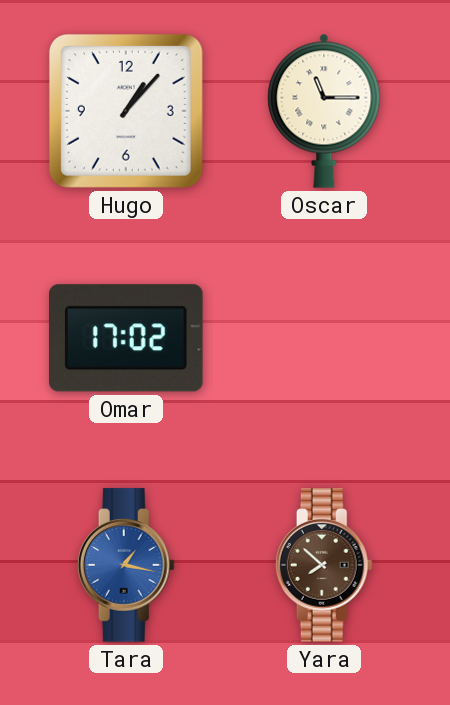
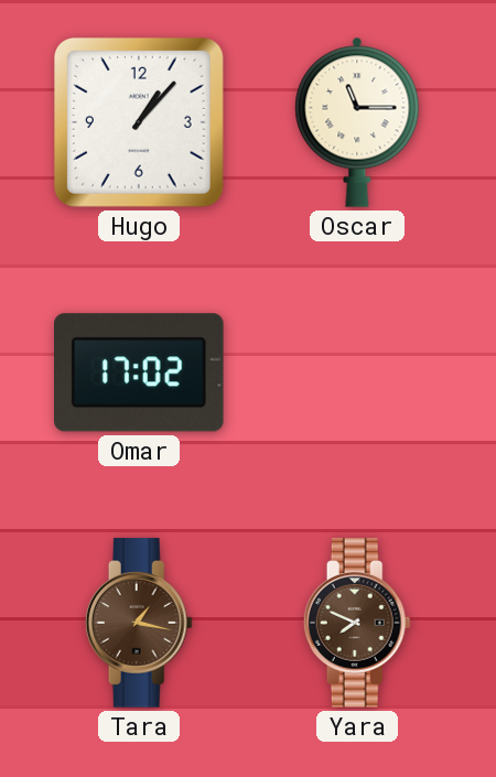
Tara dial: blue -> brown (139, 623)
Yara: 7:52 -> 7:49 (357, 623)
